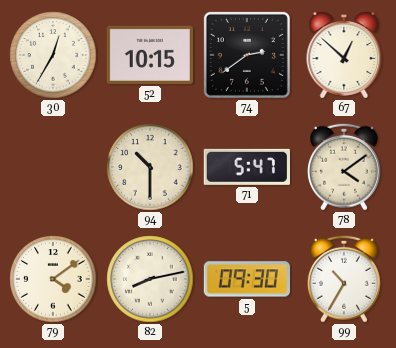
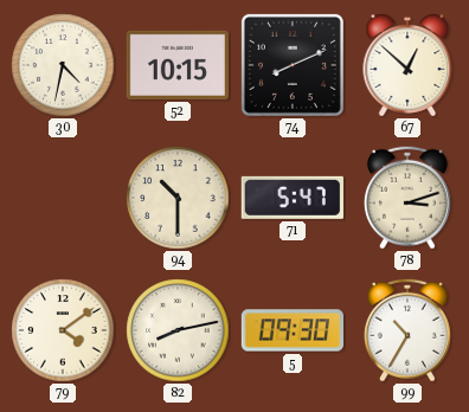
30: 12:35 -> 4:32 (63, 65)
74: 2:39 -> 8:11 (293, 65)
78: 4:09 -> 3:12 (407, 198)
